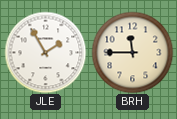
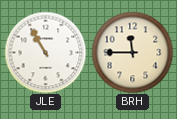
JLE: 1:55 -> 10:55 (45, 52)
